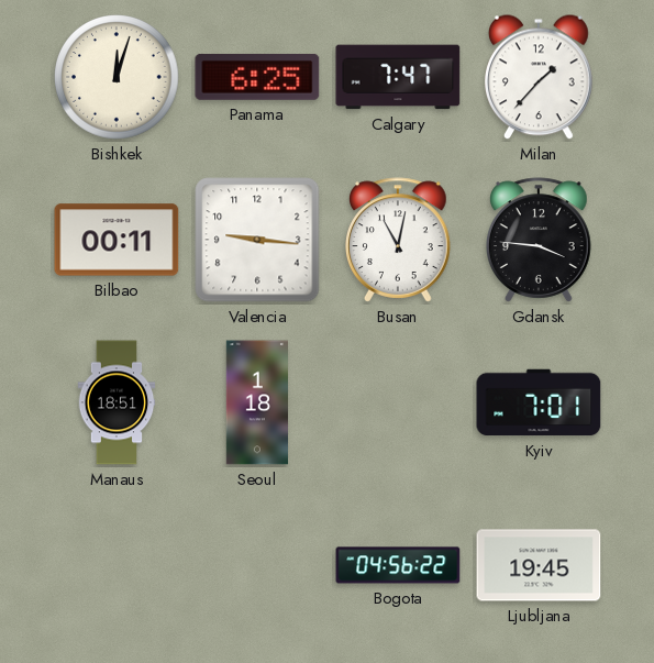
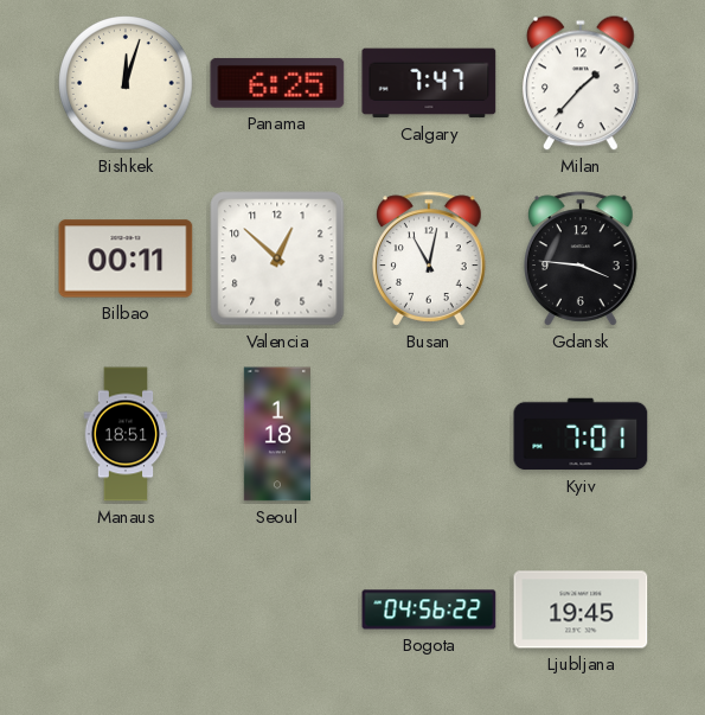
Valencia: 9:16 -> 12:52 (277, 258)
